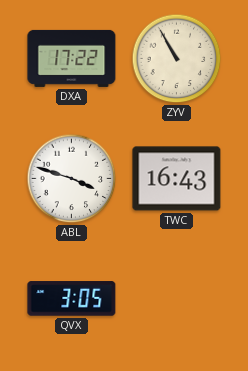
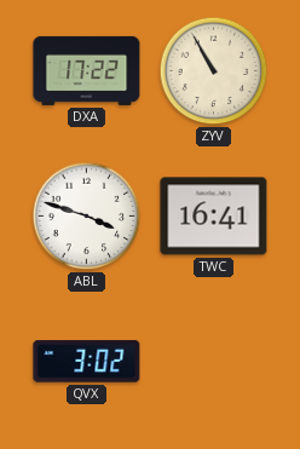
TWC: 16:43 -> 16:41 (214, 217)
QVX: 3:05 -> 3:02 (87, 362)
